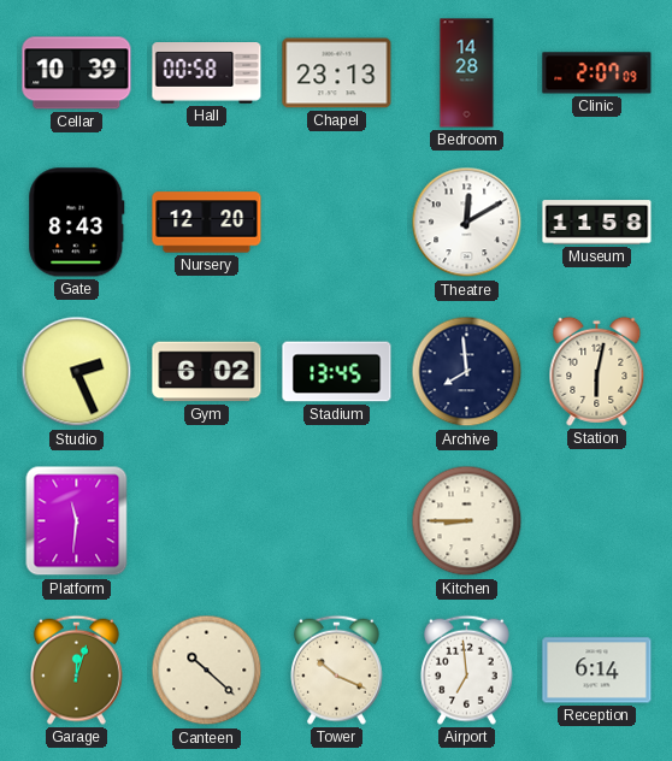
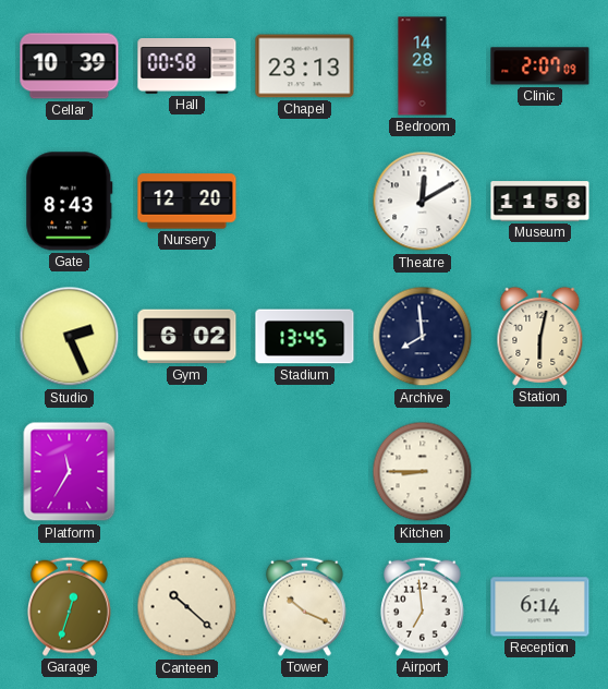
Platform: 11:31 -> 11:35 (70, 472)
Garage: 12:03 -> 12:33 (69, 606)
